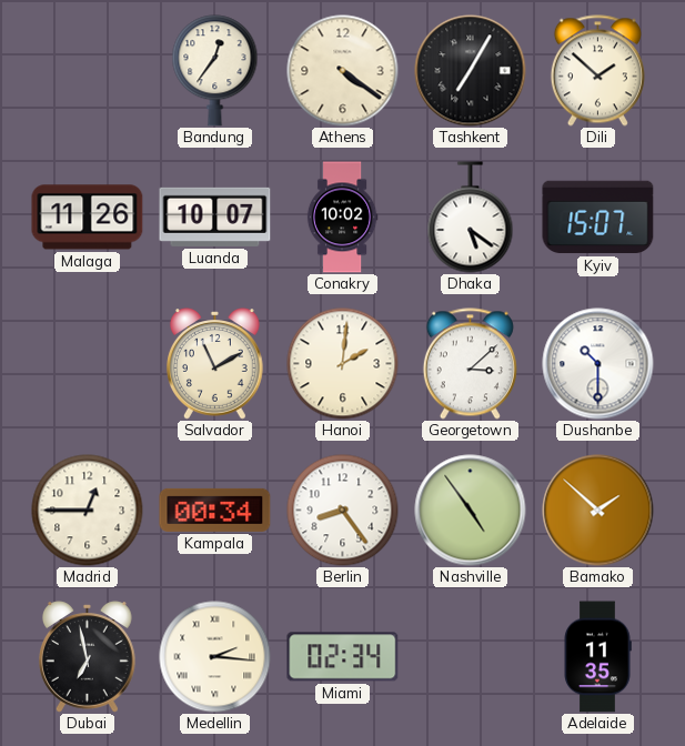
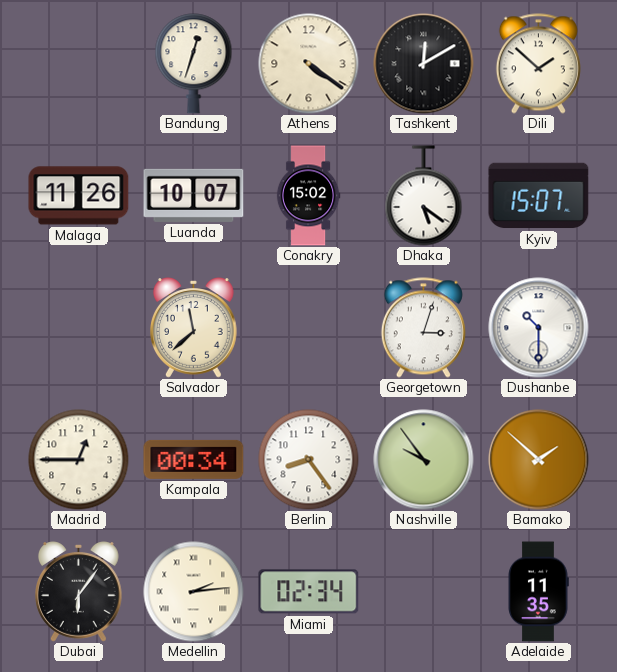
Bandung: 12:36 -> 12:33 (194, 64)
Tashkent: 7:05 -> 12:10 (424, 64)
Conakry: 10:02 -> 15:02 (308, 196)
Salvador: 11:10 -> 11:38 (194, 328)
Hanoi: 2:01 -> none (343, 364)
Georgetown: 3:08 -> 3:03 (423, 328)
Nashville: 4:54 -> 9:54 (424, 460)
Dubai: 6:58 -> 6:06 (79, 592)
Medellin: 2:16 -> 2:14 (194, 592)
